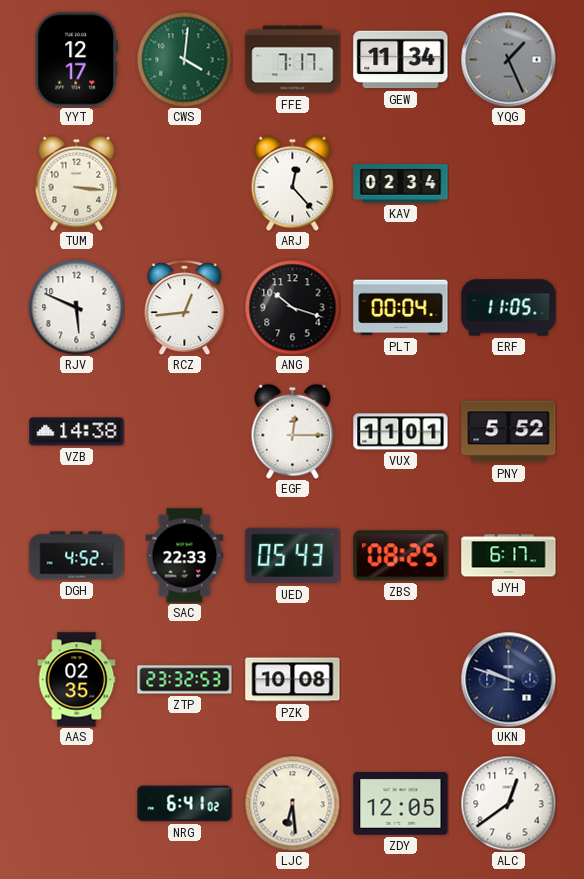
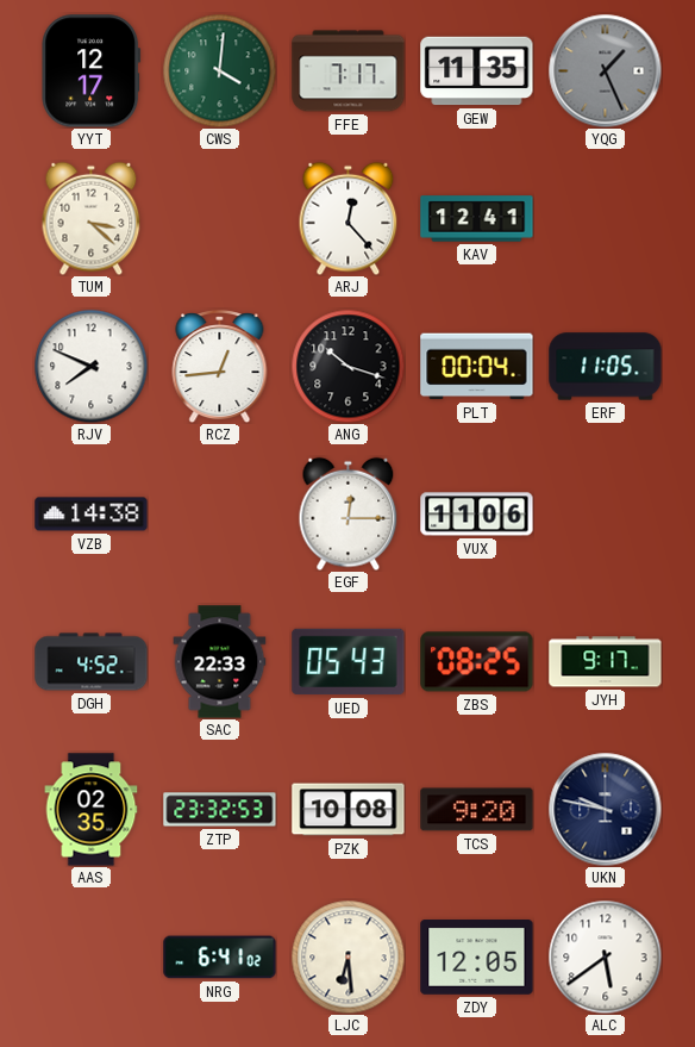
GEW: 11:34 -> 11:35 (477, 71)
TUM: 3:16 -> 3:22 (92, 218)
KAV: 02:34 -> 12:41 (477, 219)
RJV: 5:49 -> 7:49 (90, 366)
VUX: 11:01 -> 11:06 (477, 515)
PNY: 5:52 -> none (509, 432)
JYH: 6:17 -> 9:17 (606, 662)
TCS: none -> 9:20 (477, 810)
UKN: 9:48 -> 9:47 (605, 809)
ALC: 12:39 -> 5:39 (605, 956)
